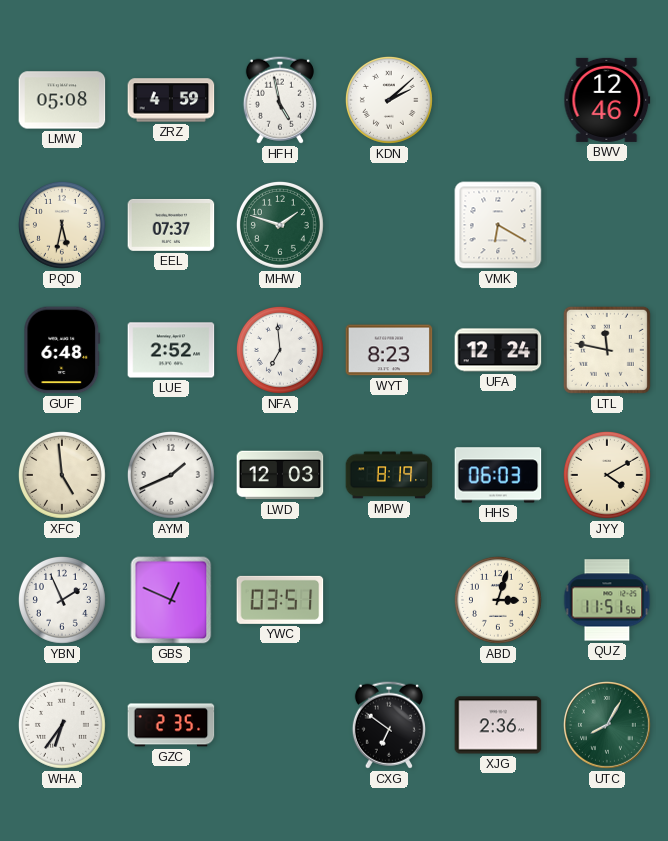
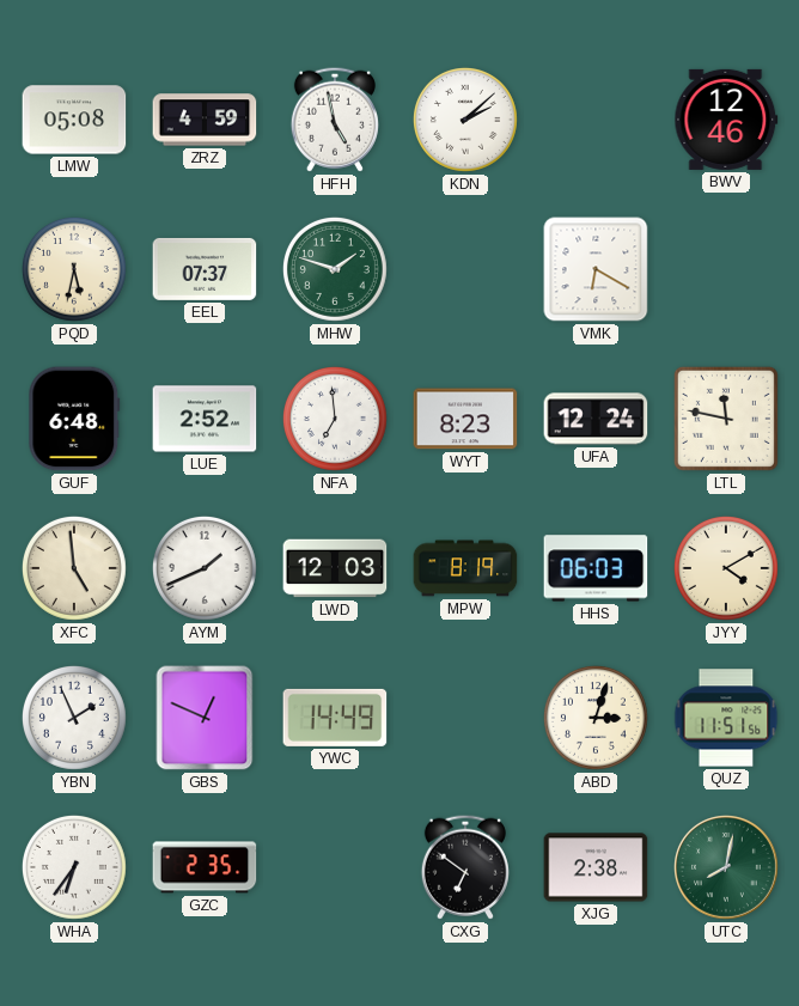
YWC: 03:51 -> 14:49 (335, 718)
XJG: 2:36 -> 2:38 (596, 867)
UTC: 8:05 -> 8:02 (727, 868)
